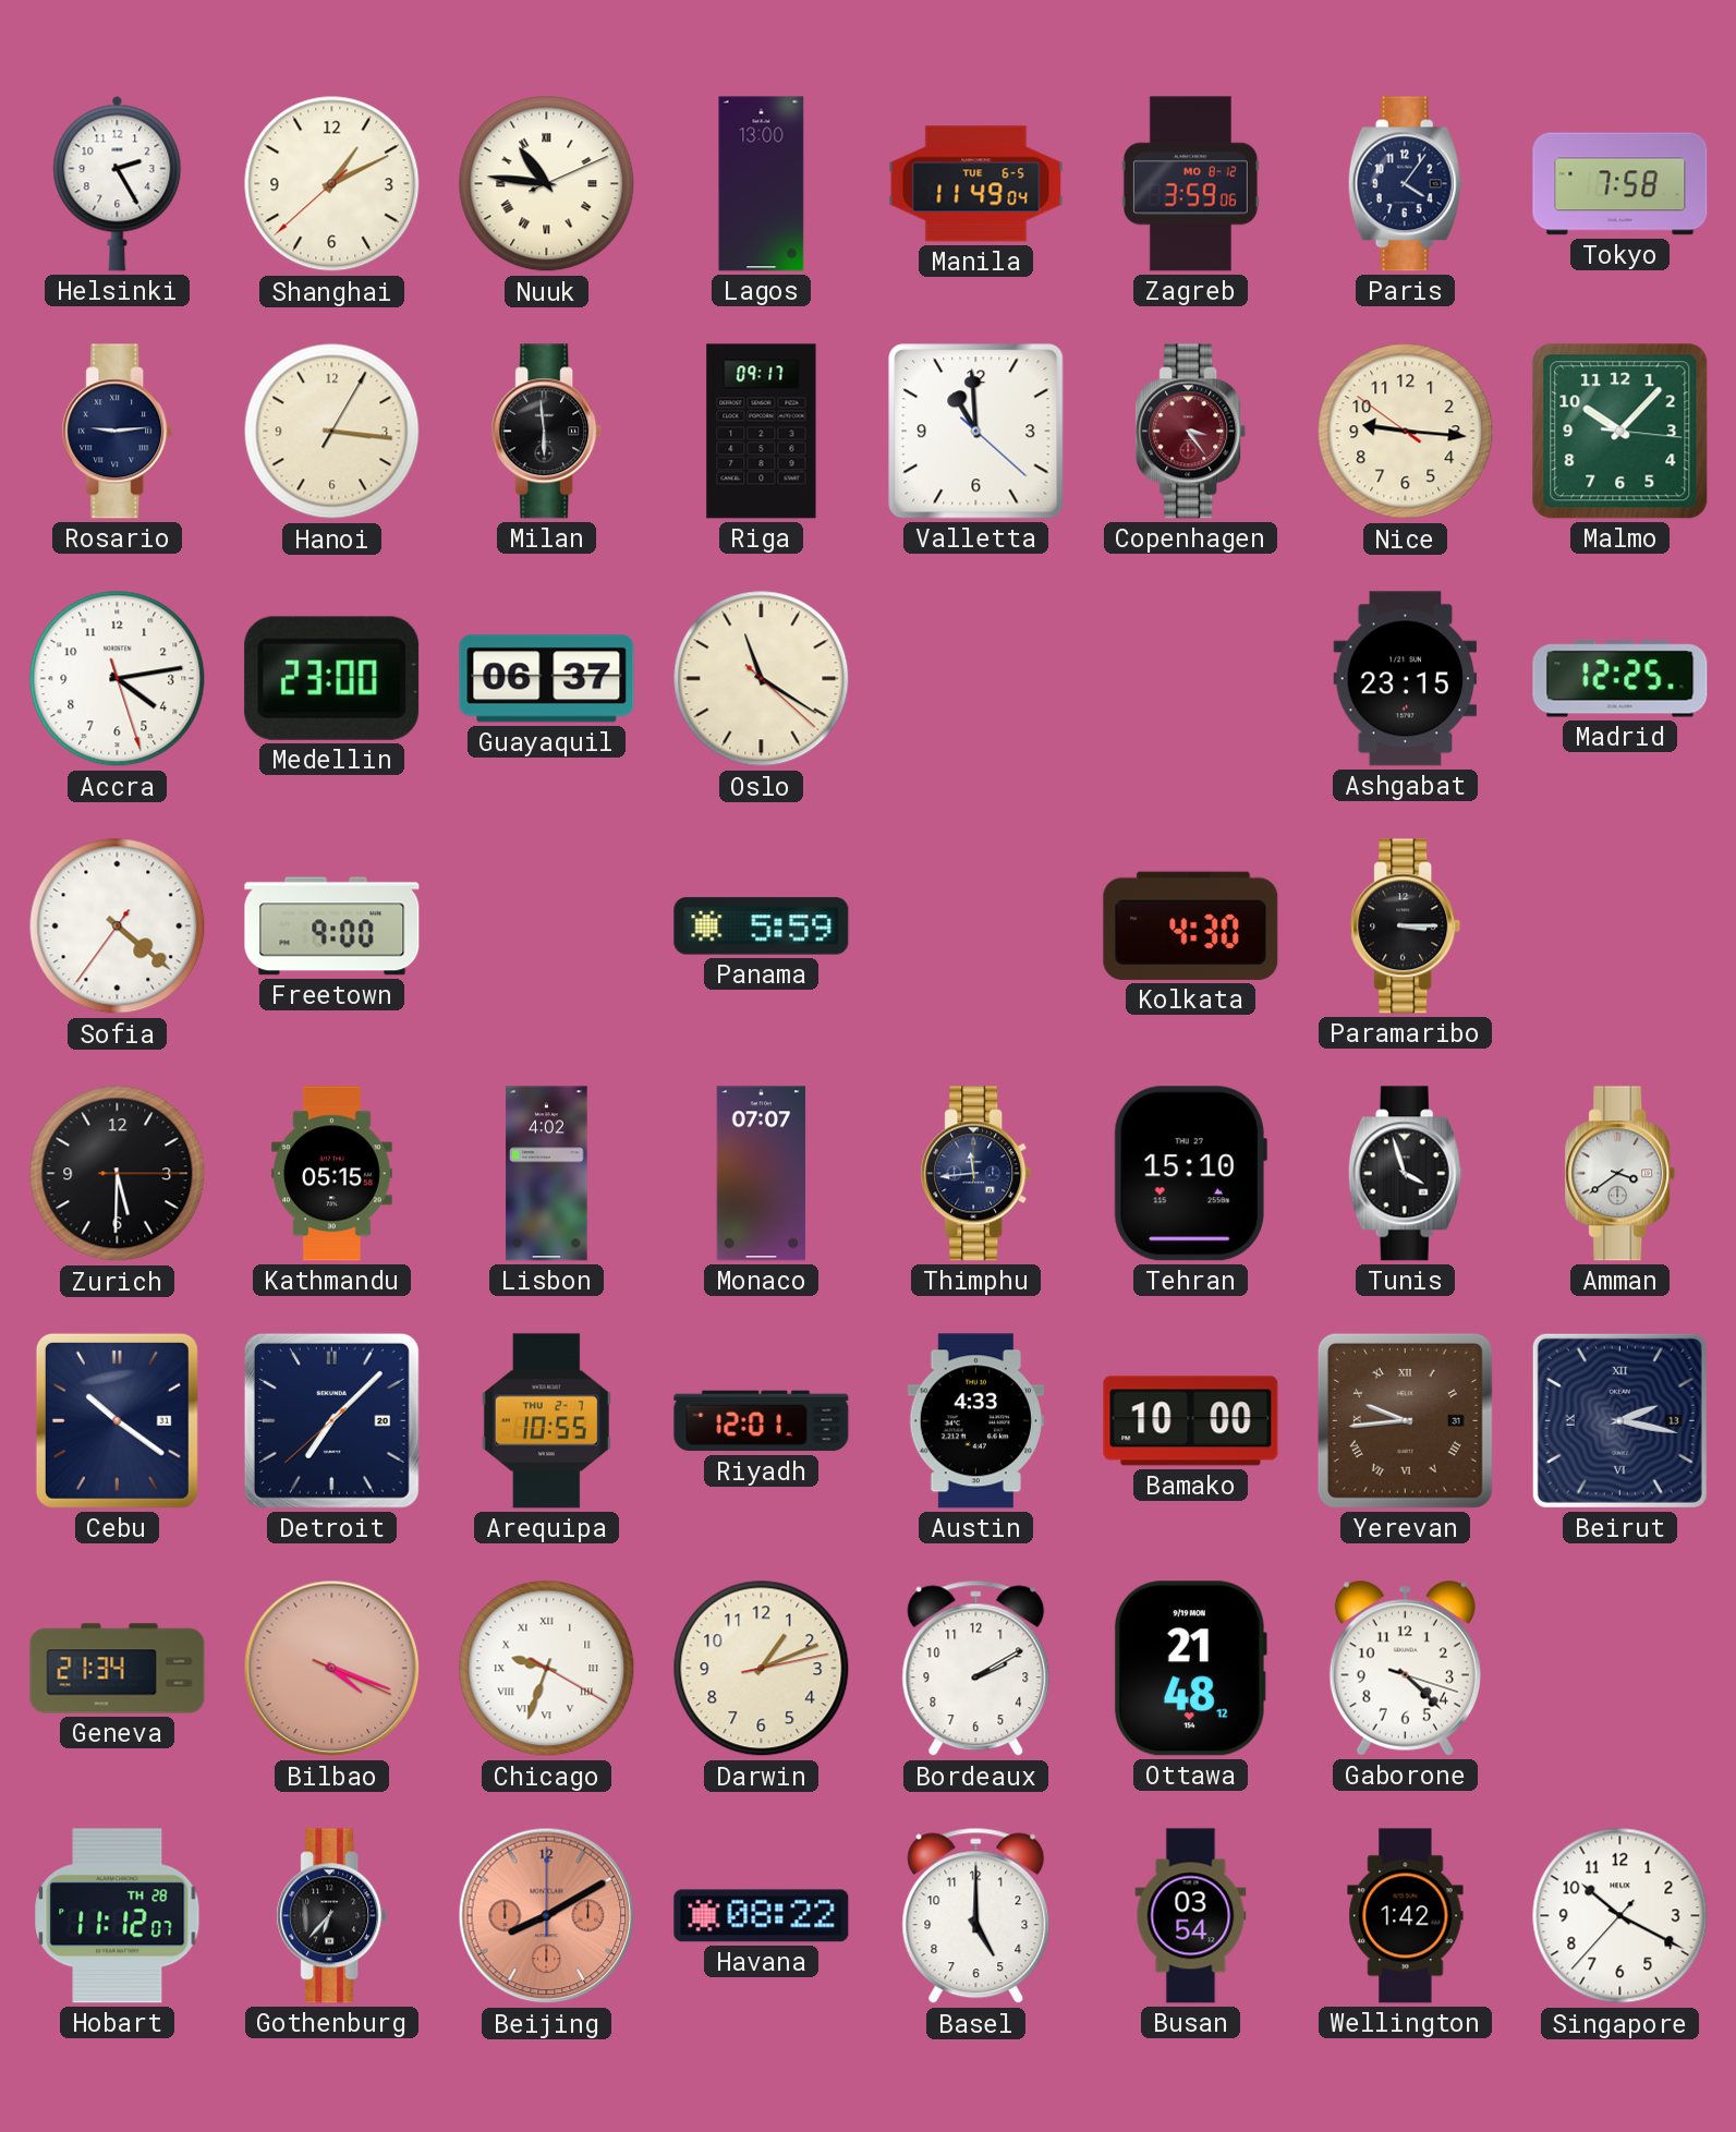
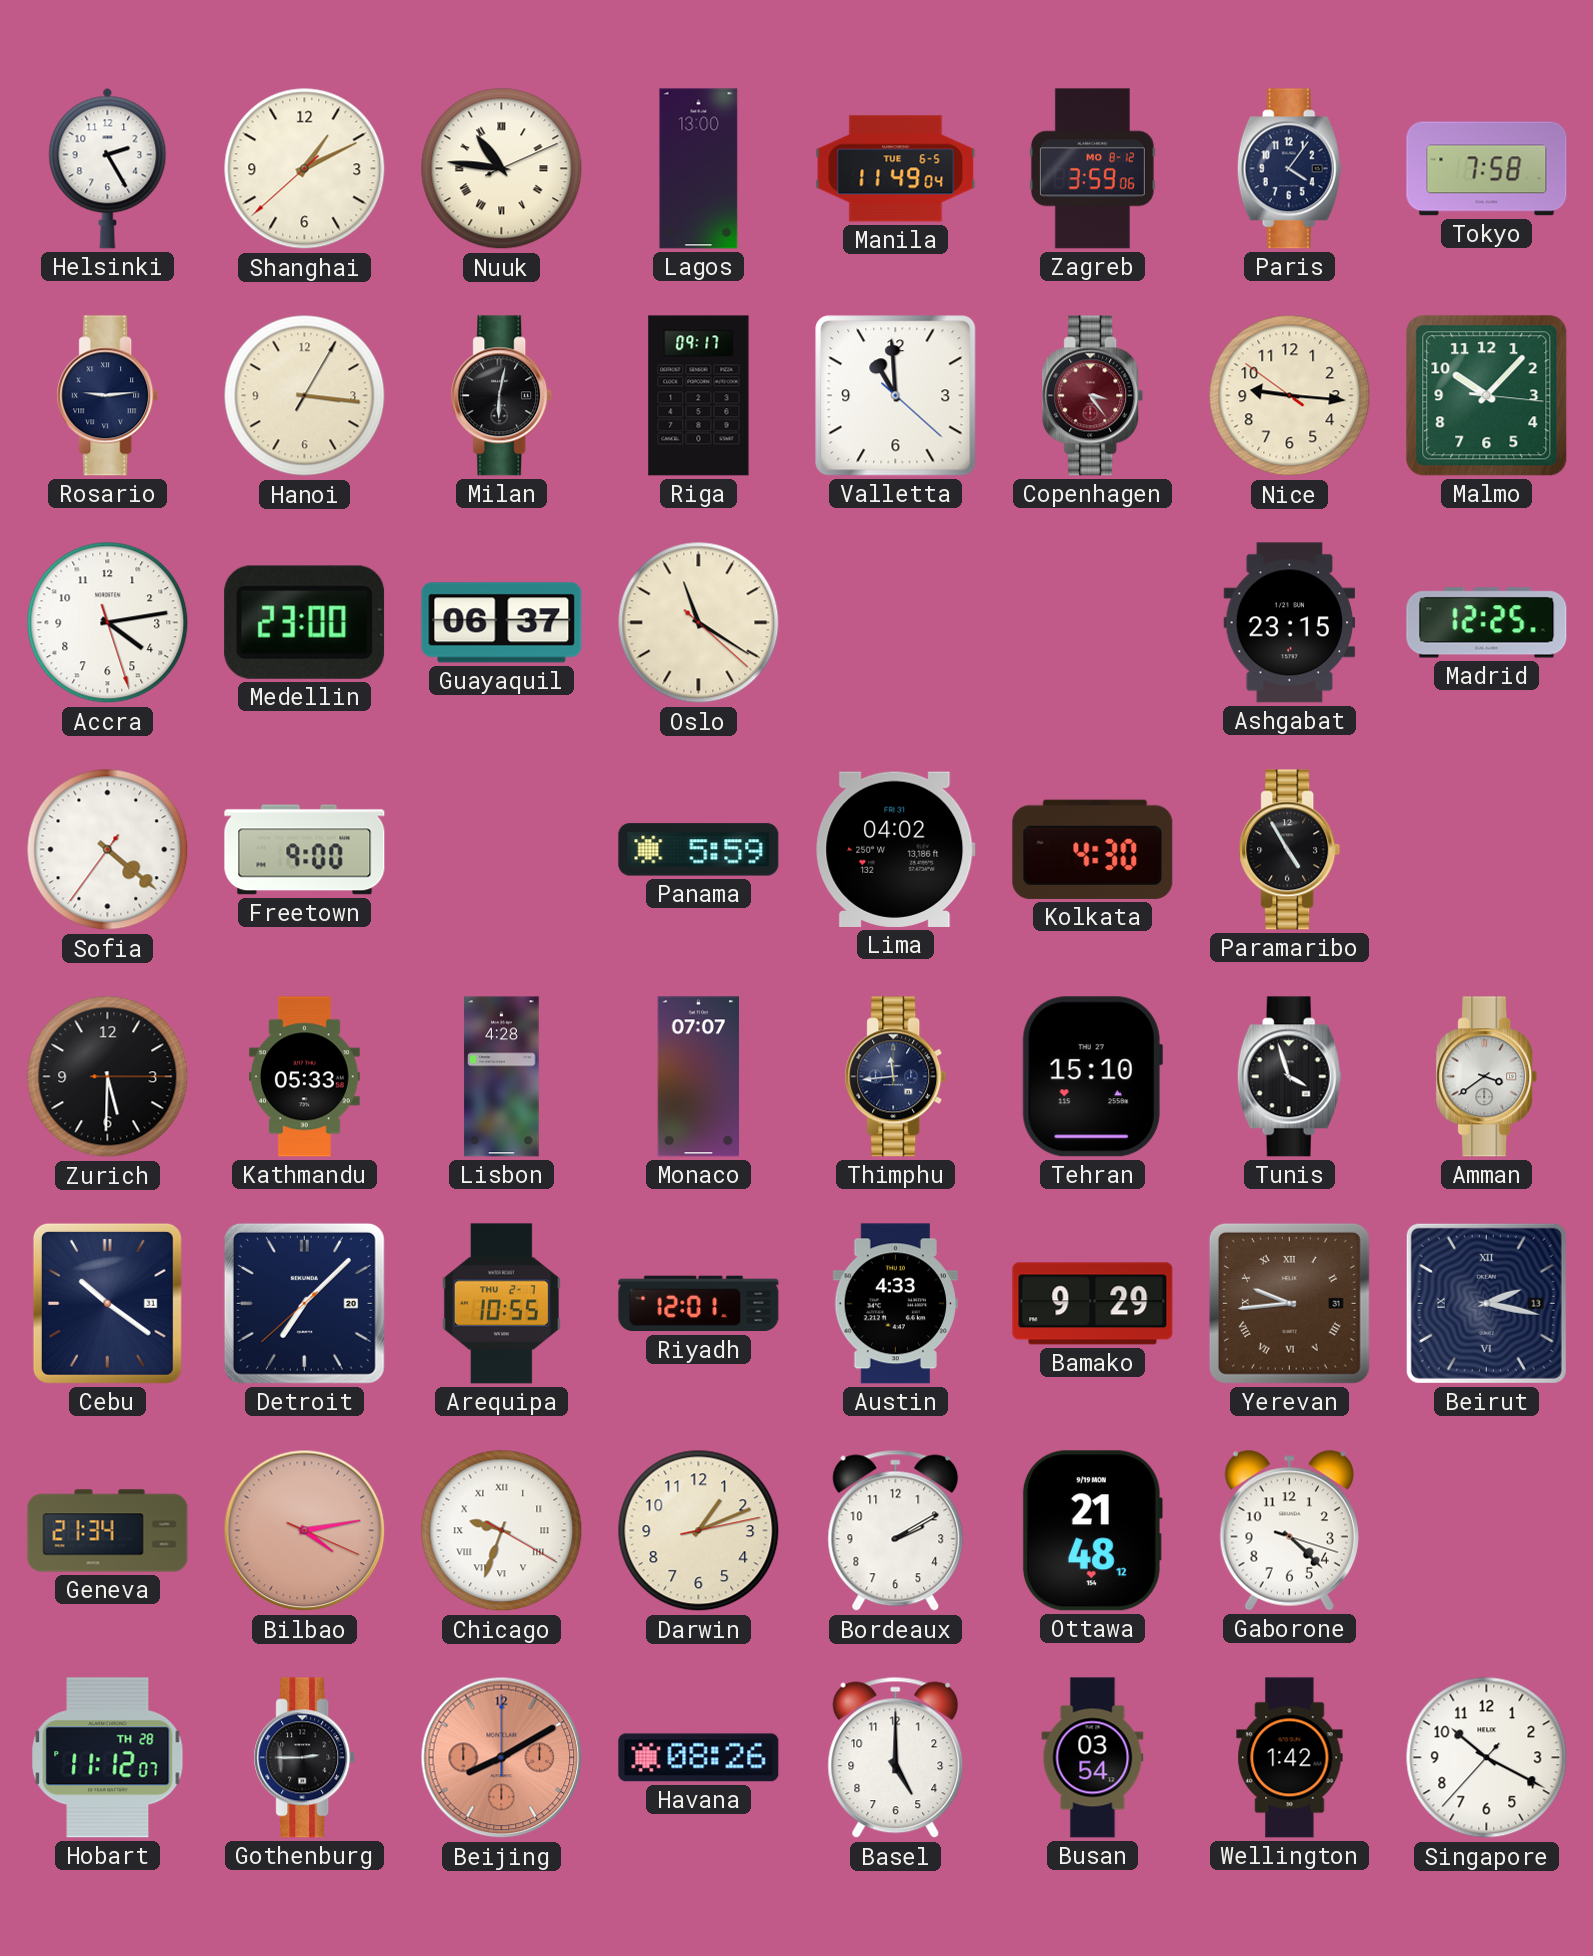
Milan: 5:59 -> 6:02 (502, 396)
Lima: none -> 04:02 (896, 849)
Paramaribo: 3:15 -> 4:55 (1290, 850)
Kathmandu: 05:15 -> 05:33 (304, 1077)
Lisbon: 4:02 -> 4:28 (502, 1077)
Bamako: 10:00 -> 9:29 (1093, 1304)
Bilbao: 4:18 -> 4:13 (305, 1531)
Gothenburg: 6:37 -> 2:45 (305, 1758)
Havana: 08:22 -> 08:26 (699, 1758)
